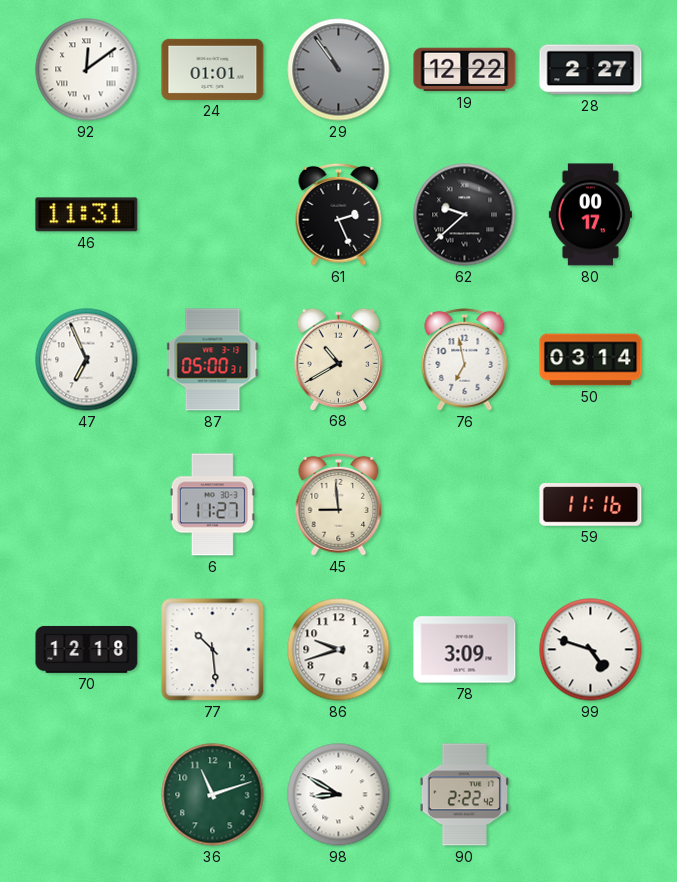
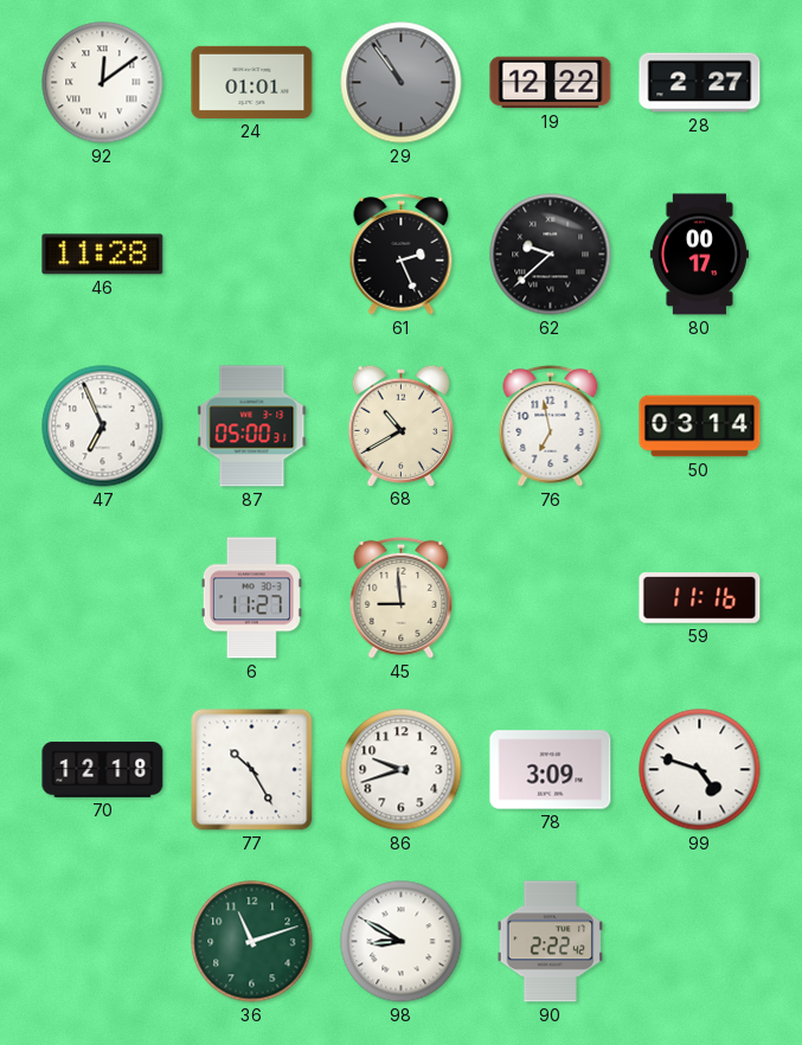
46: 11:31 -> 11:28 (103, 255)
77: 10:29 -> 10:25 (252, 770)
